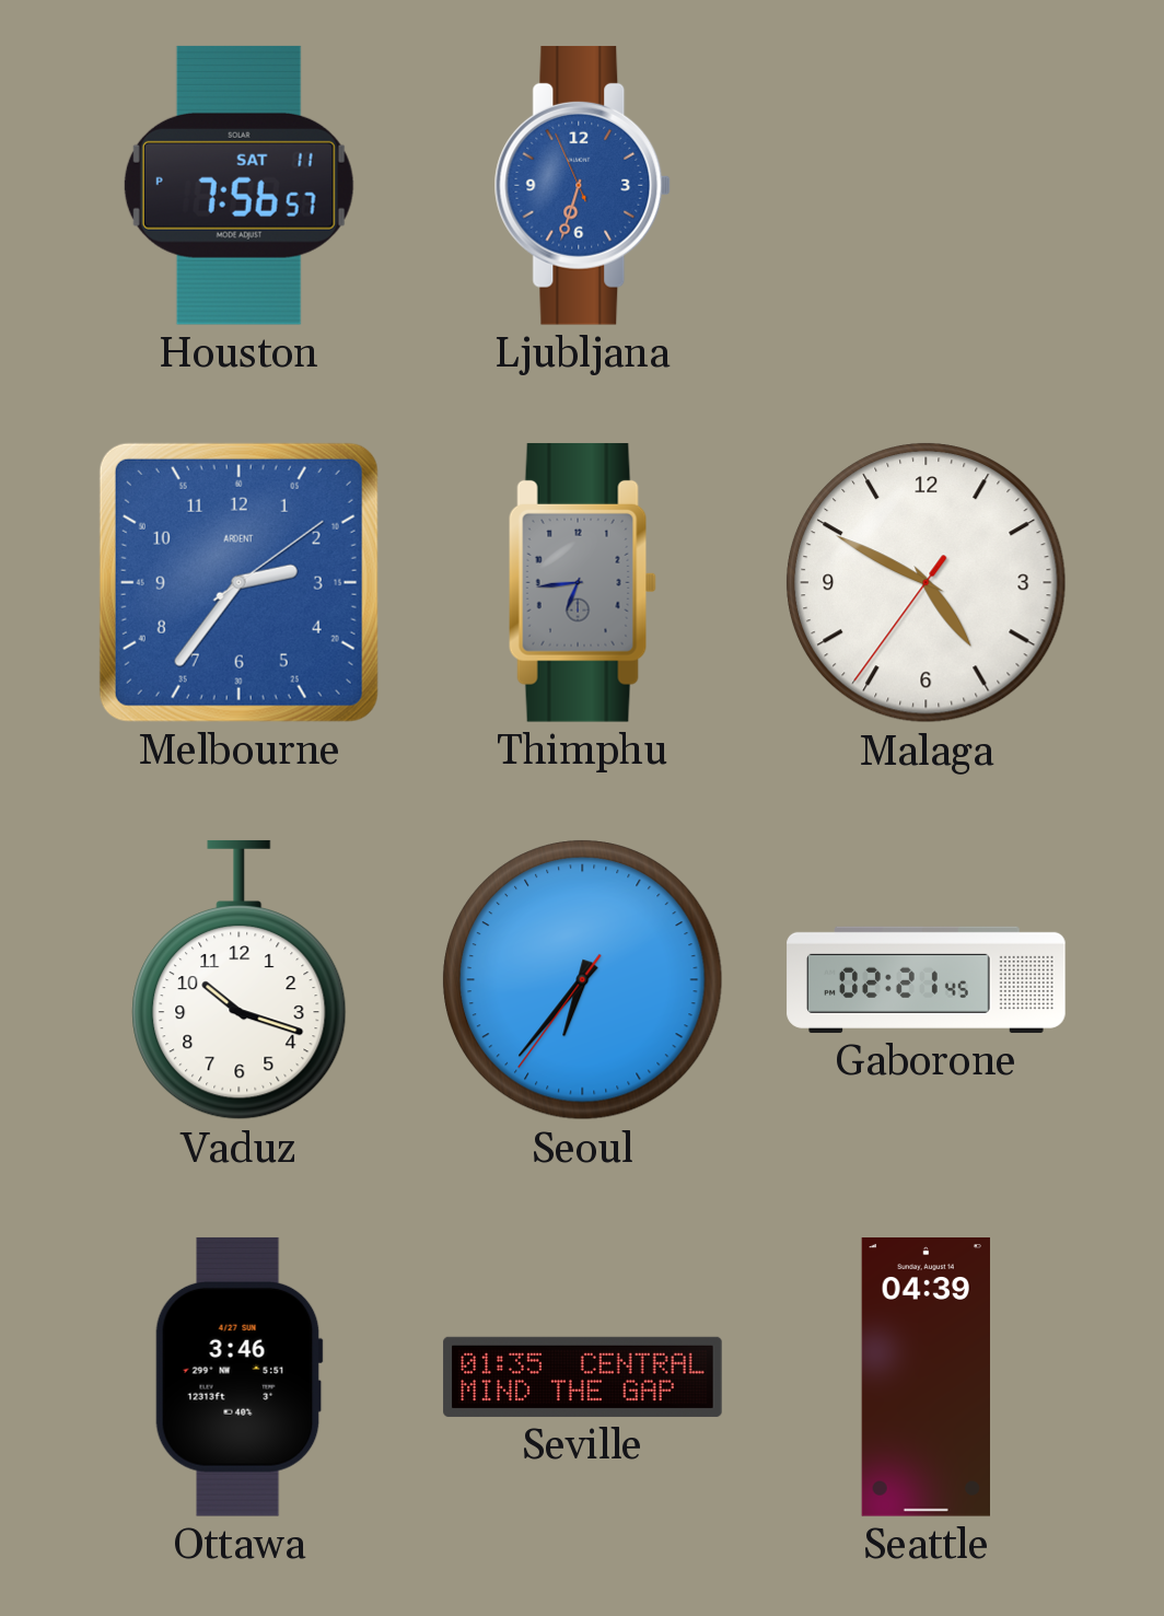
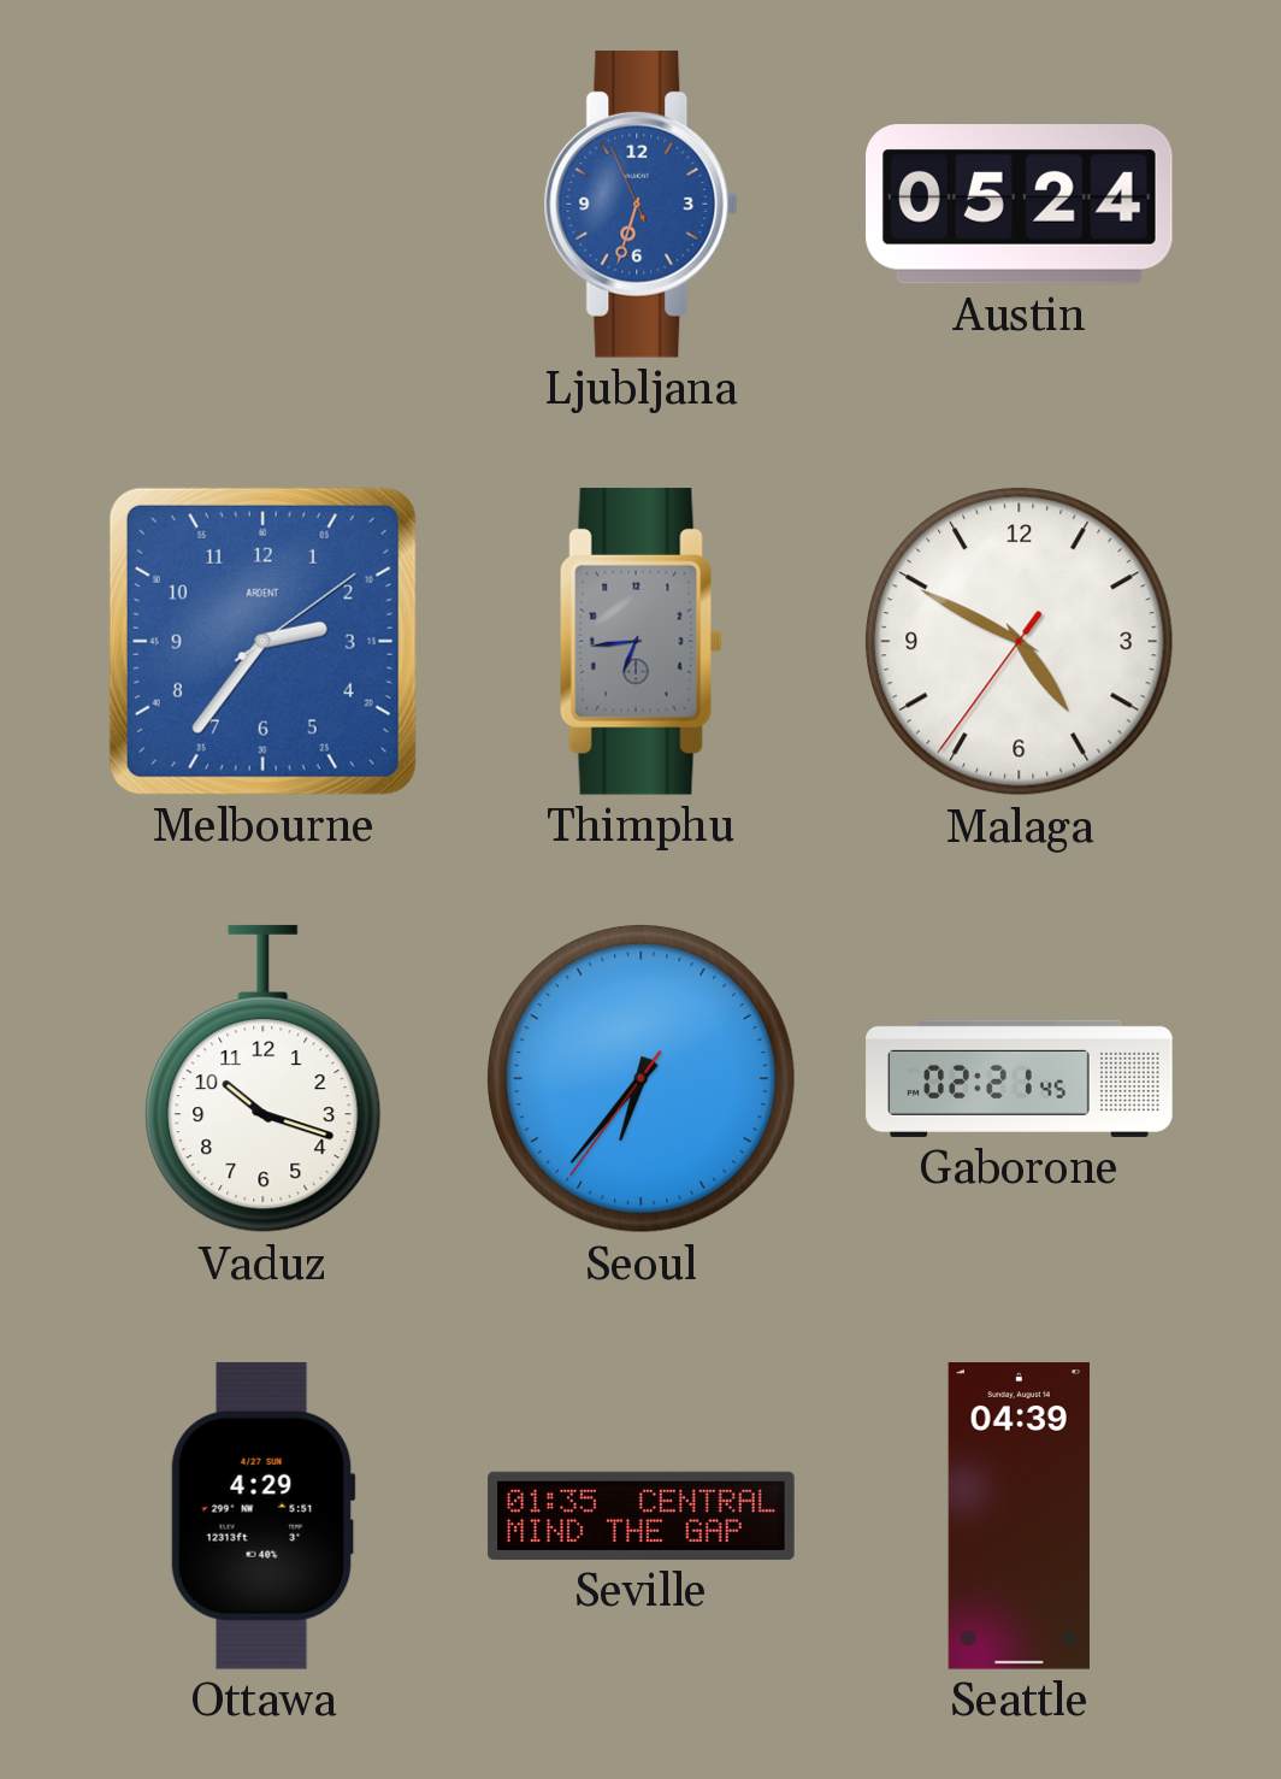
Houston: 7:56 -> none (238, 185)
Austin: none -> 05:24 (1020, 205)
Ottawa: 3:46 -> 4:29 (262, 1515)
